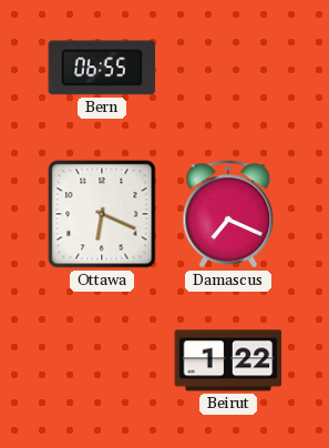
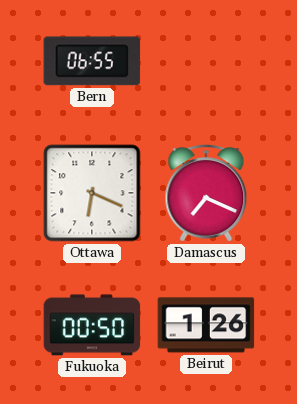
Fukuoka: none -> 00:50 (92, 325)
Beirut: 1:22 -> 1:26 (206, 325)
